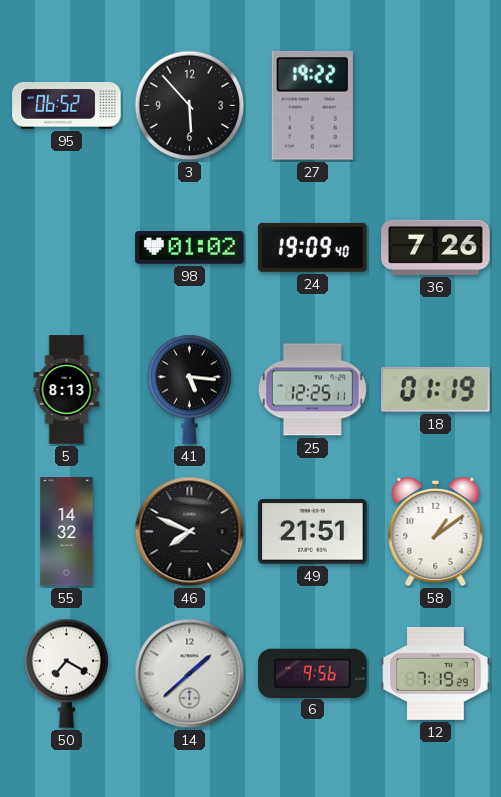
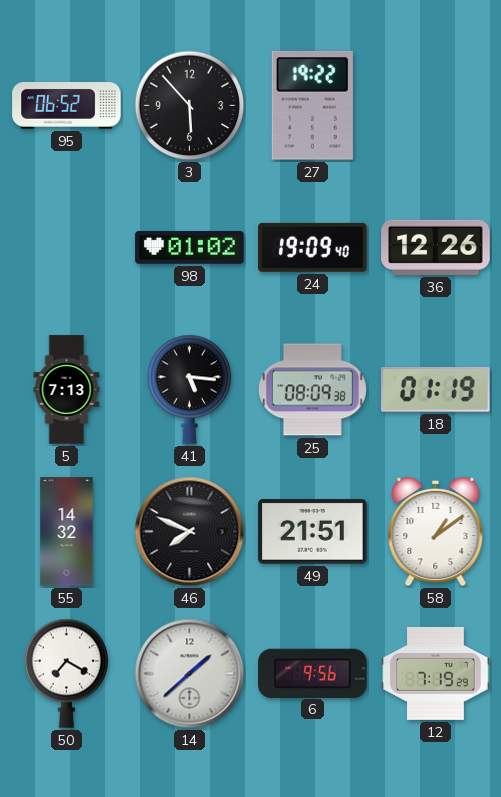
36: 7:26 -> 12:26 (436, 247)
5: 8:13 -> 7:13 (67, 390)
25: 12:25 -> 08:09 (312, 390)
